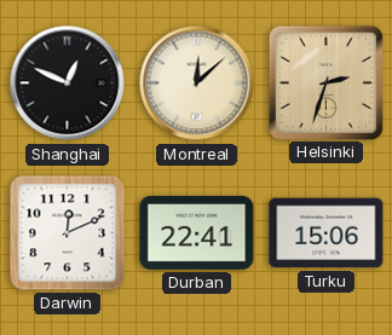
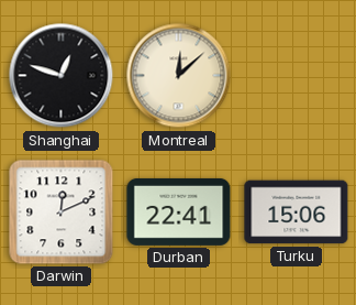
Shanghai: 12:49 -> 12:48 (62, 76)
Helsinki: 2:33 -> none (325, 82)
